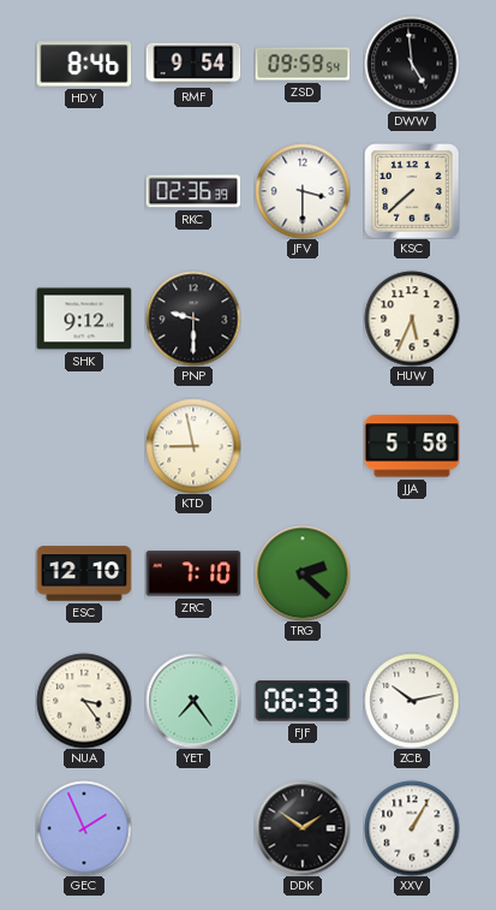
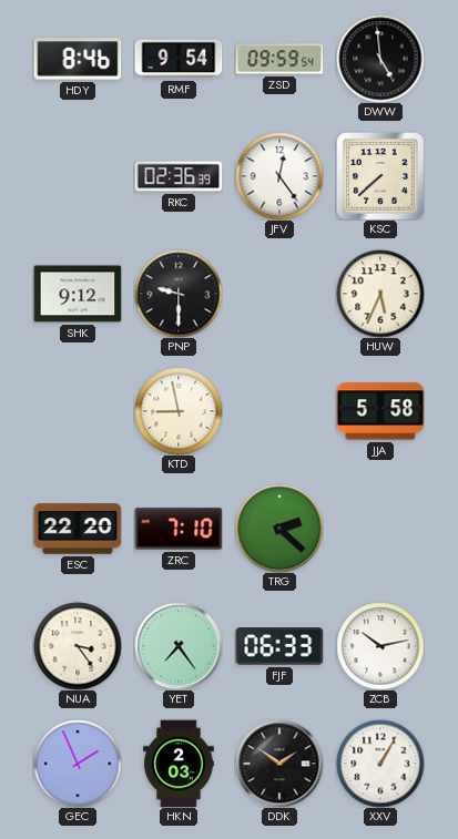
JFV: 3:30 -> 12:24 (279, 176)
ESC: 12:10 -> 22:20 (78, 529)
HKN: none -> 2:03 (179, 764)
